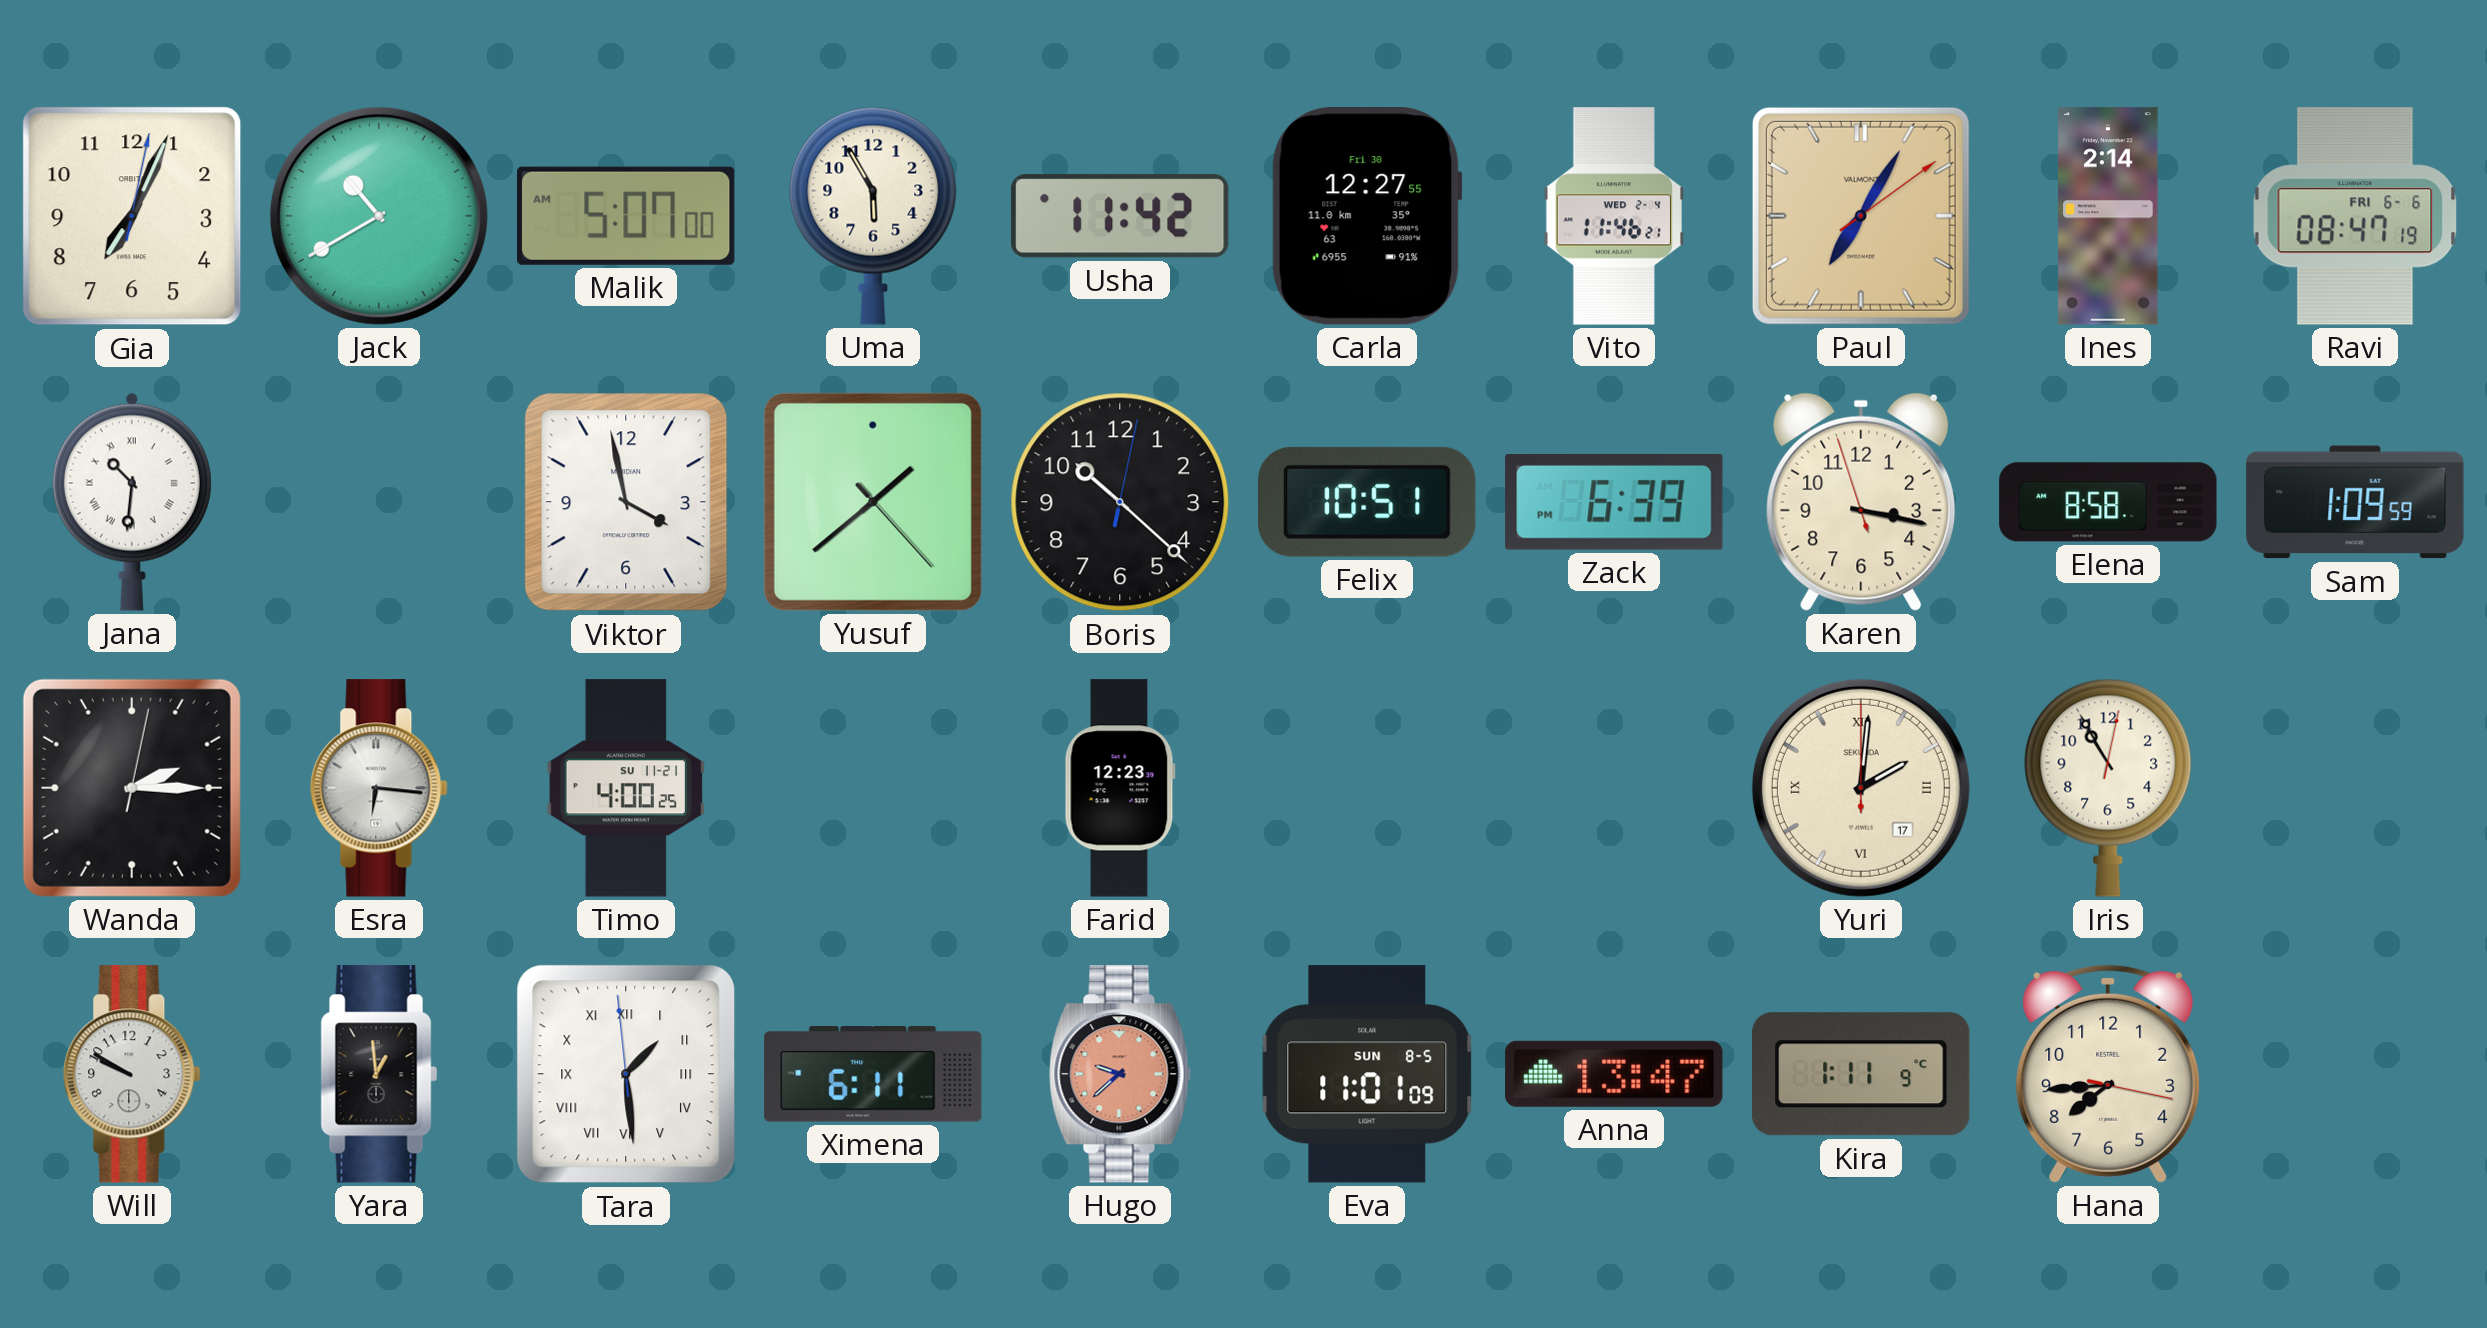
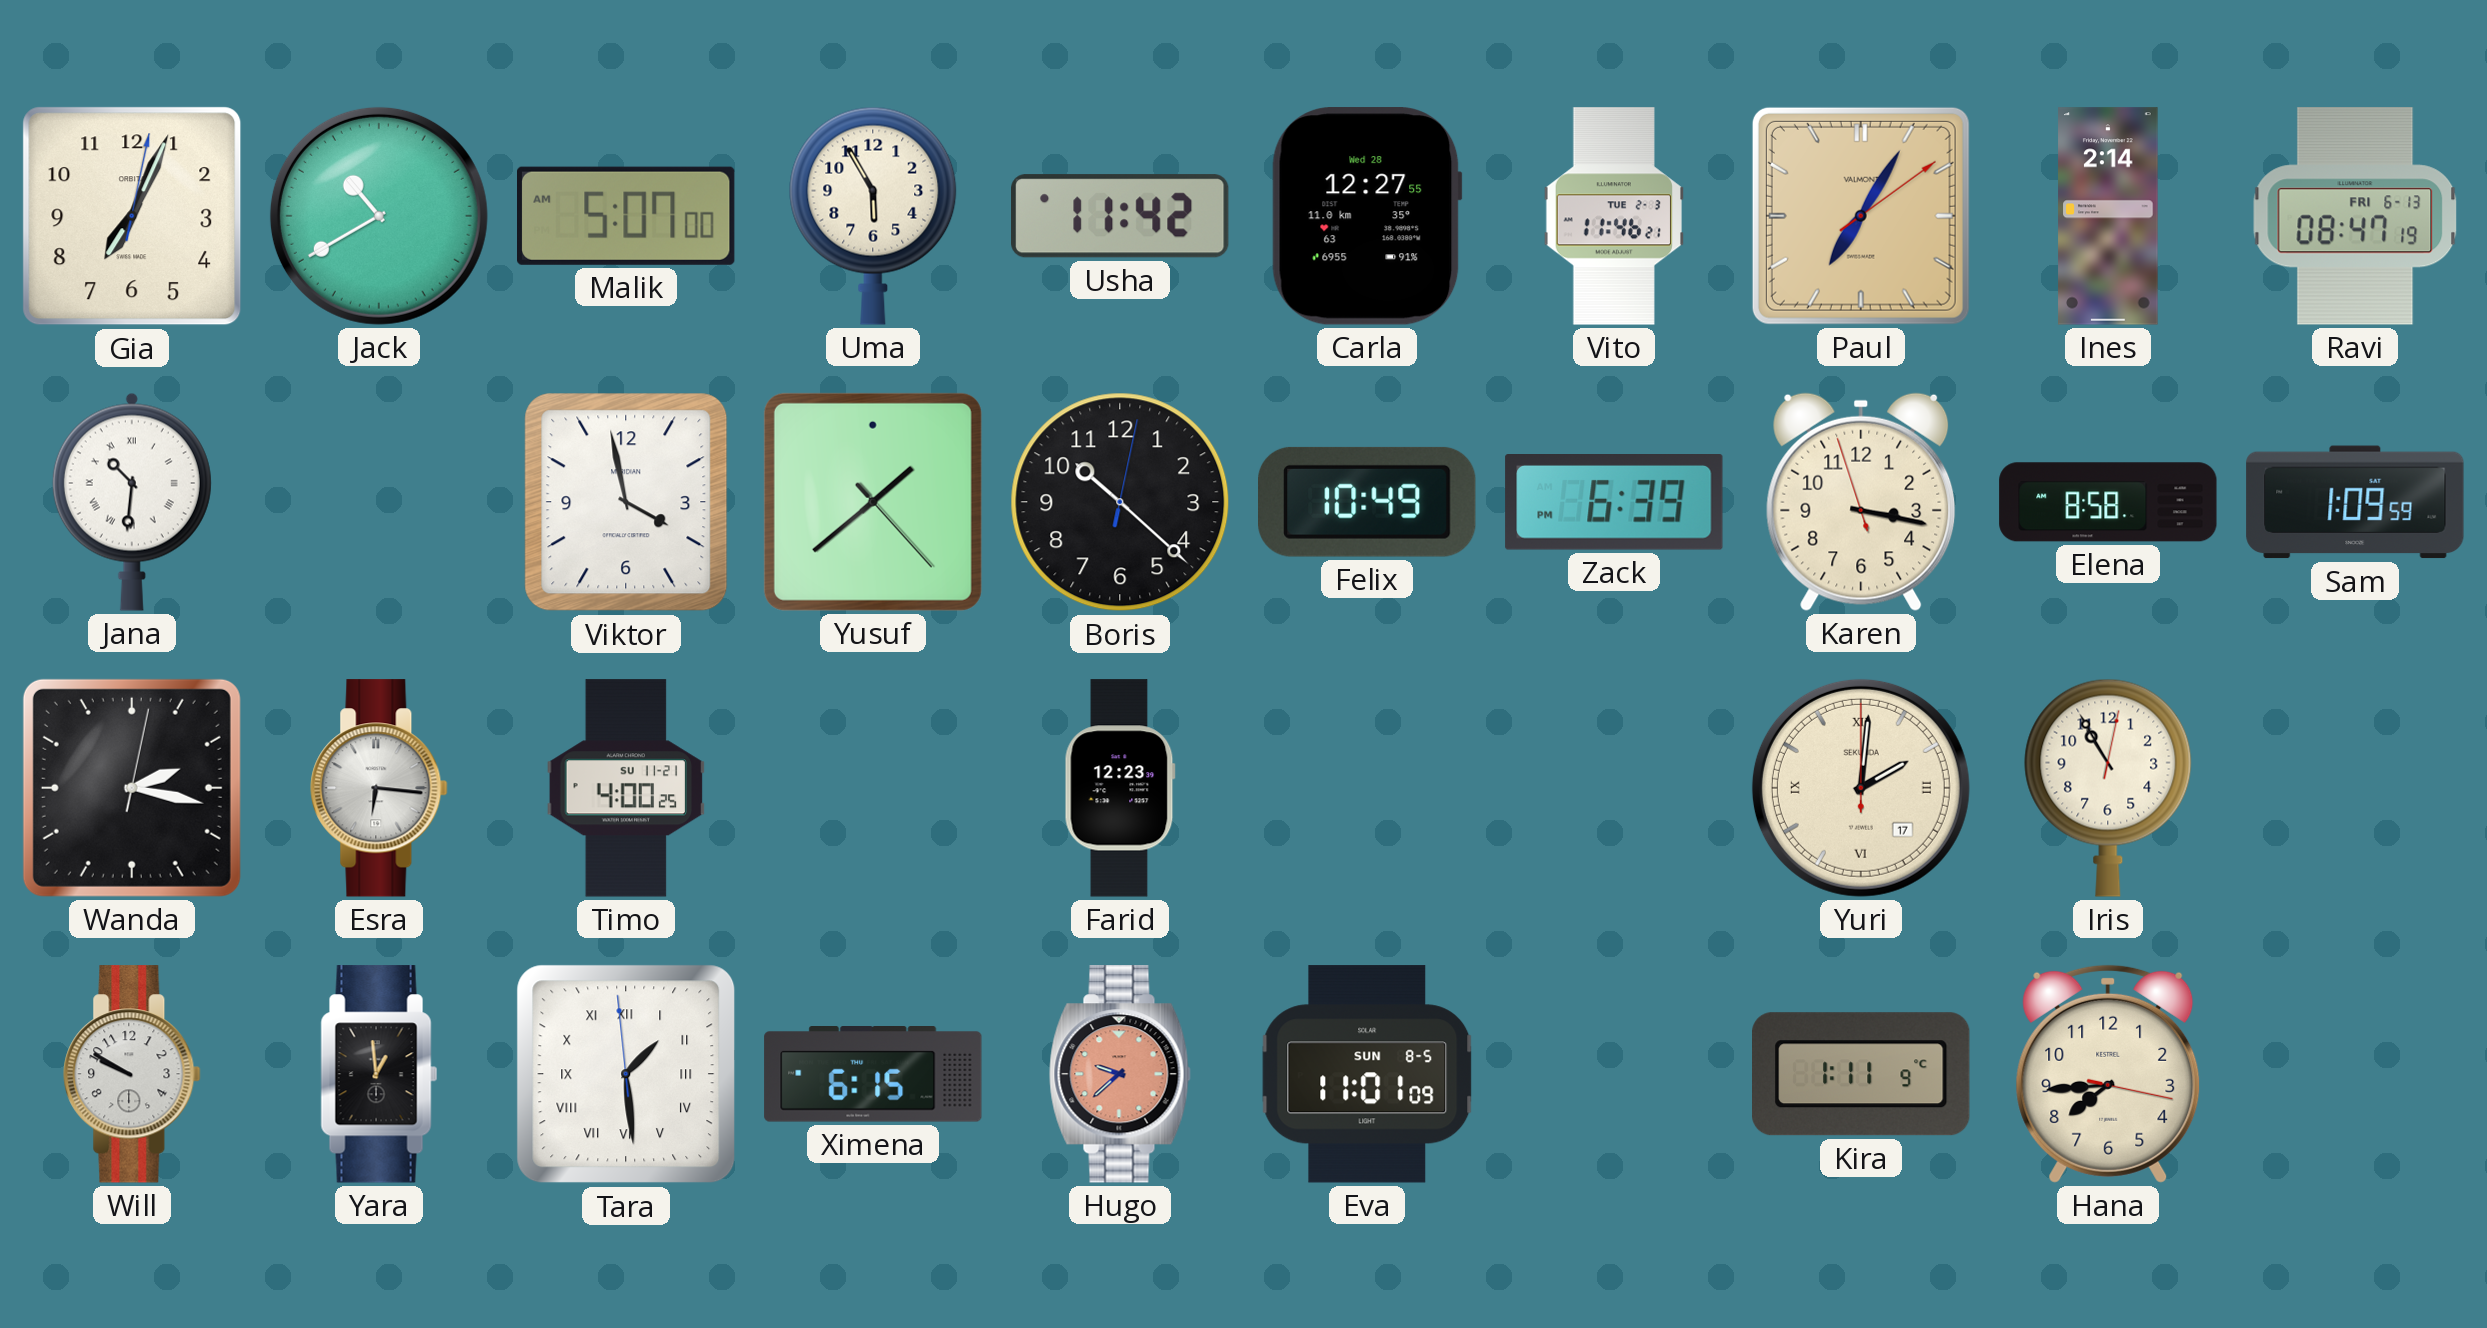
Carla date: Fri 30 -> Wed 28 (1367, 216)
Vito date: WED 2-4 -> TUE 2-3 (1613, 216)
Ravi date: FRI 6-6 -> FRI 6-13 (2355, 216)
Felix: 10:51 -> 10:49 (1368, 502)
Wanda: 2:15 -> 2:17 (132, 788)
Ximena: 6:11 -> 6:15 (873, 1075)
Anna: 13:47 -> none (1614, 1074)
